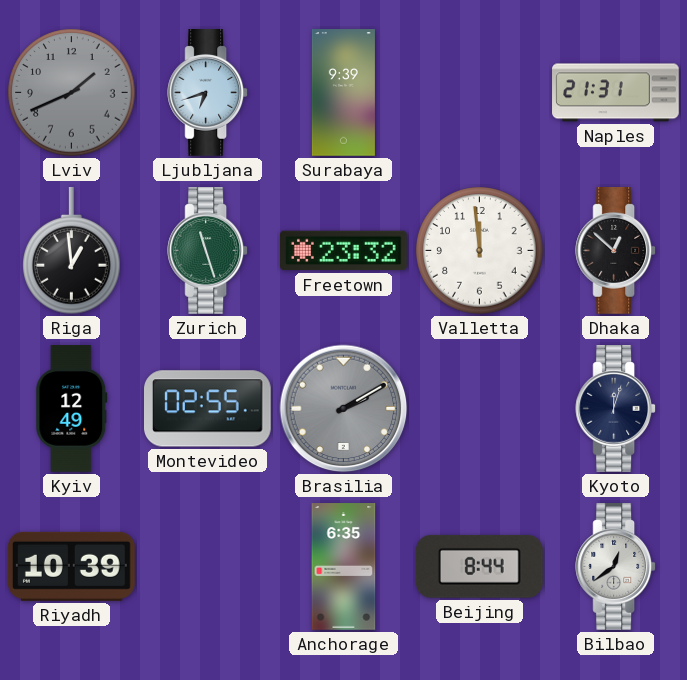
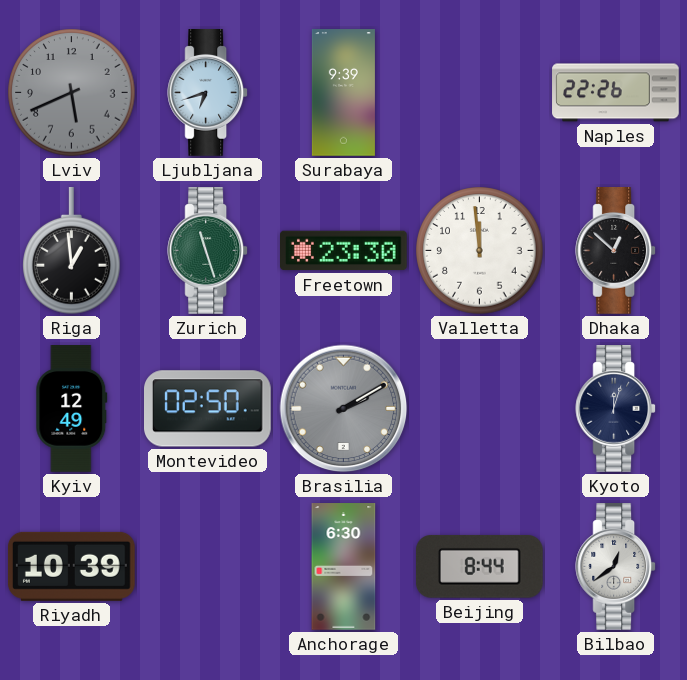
Lviv: 1:41 -> 5:41 (72, 93)
Naples: 21:31 -> 22:26 (616, 93)
Freetown: 23:32 -> 23:30 (344, 251)
Montevideo: 02:55 -> 02:50 (208, 409)
Anchorage: 6:35 -> 6:30 (344, 567)
